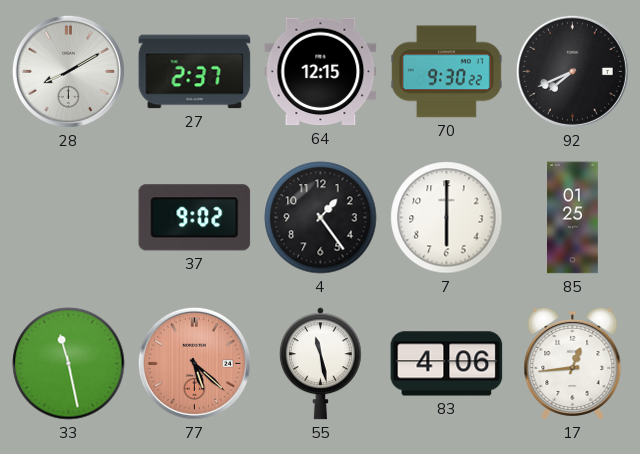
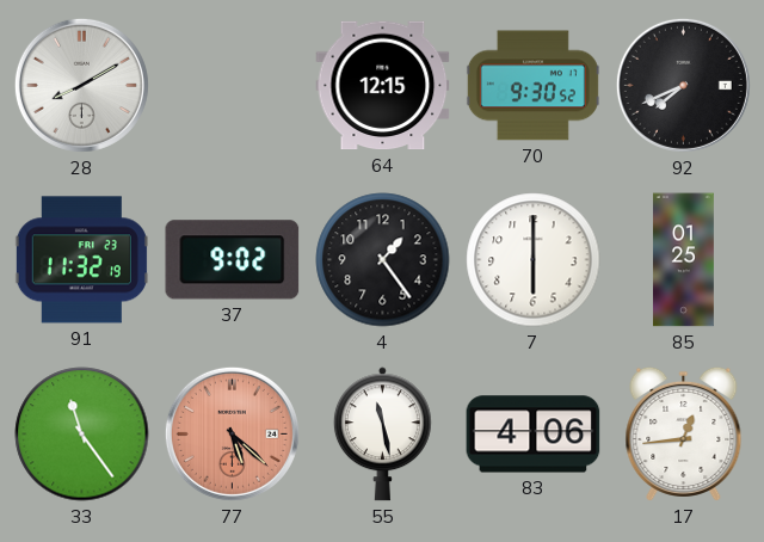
27: 2:37 -> none (195, 72)
70: 9:30:22 -> 9:30:52 (532, 86)
91: none -> 11:32 (81, 260)
33: 11:28 -> 11:24 (82, 435)
